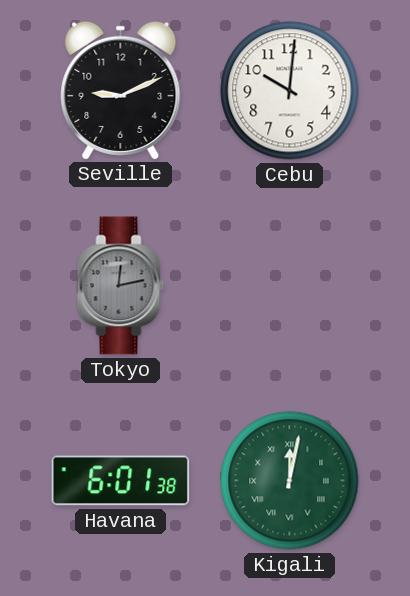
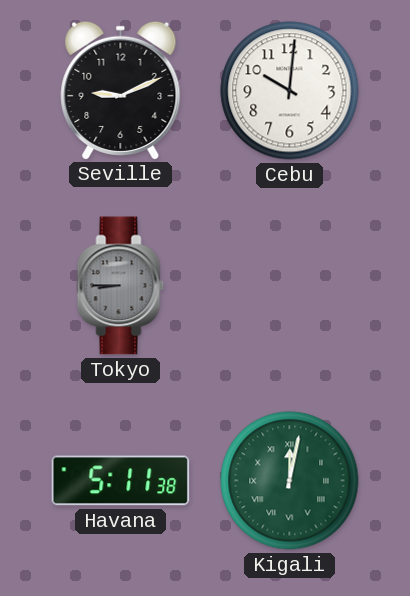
Tokyo: 12:13 -> 8:45 (121, 286)
Havana: 6:01 -> 5:11 (121, 481)
